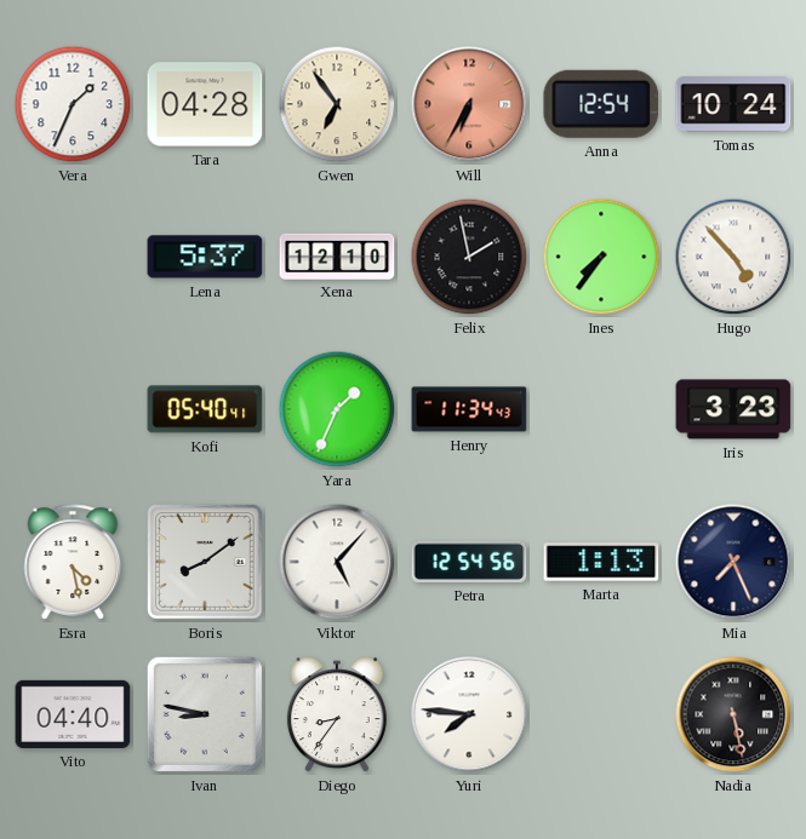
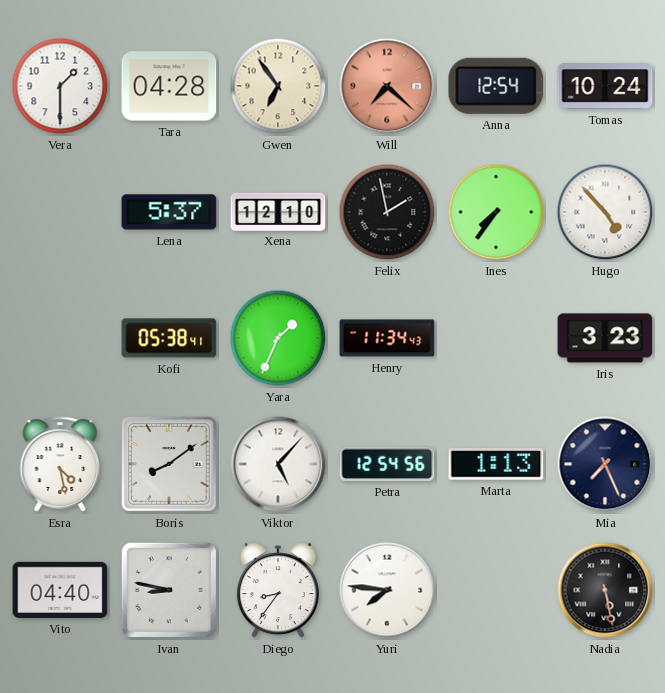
Vera: 1:34 -> 1:30 (60, 86)
Will: 6:35 -> 7:22 (387, 86)
Kofi: 05:40 -> 05:38 (169, 338)
